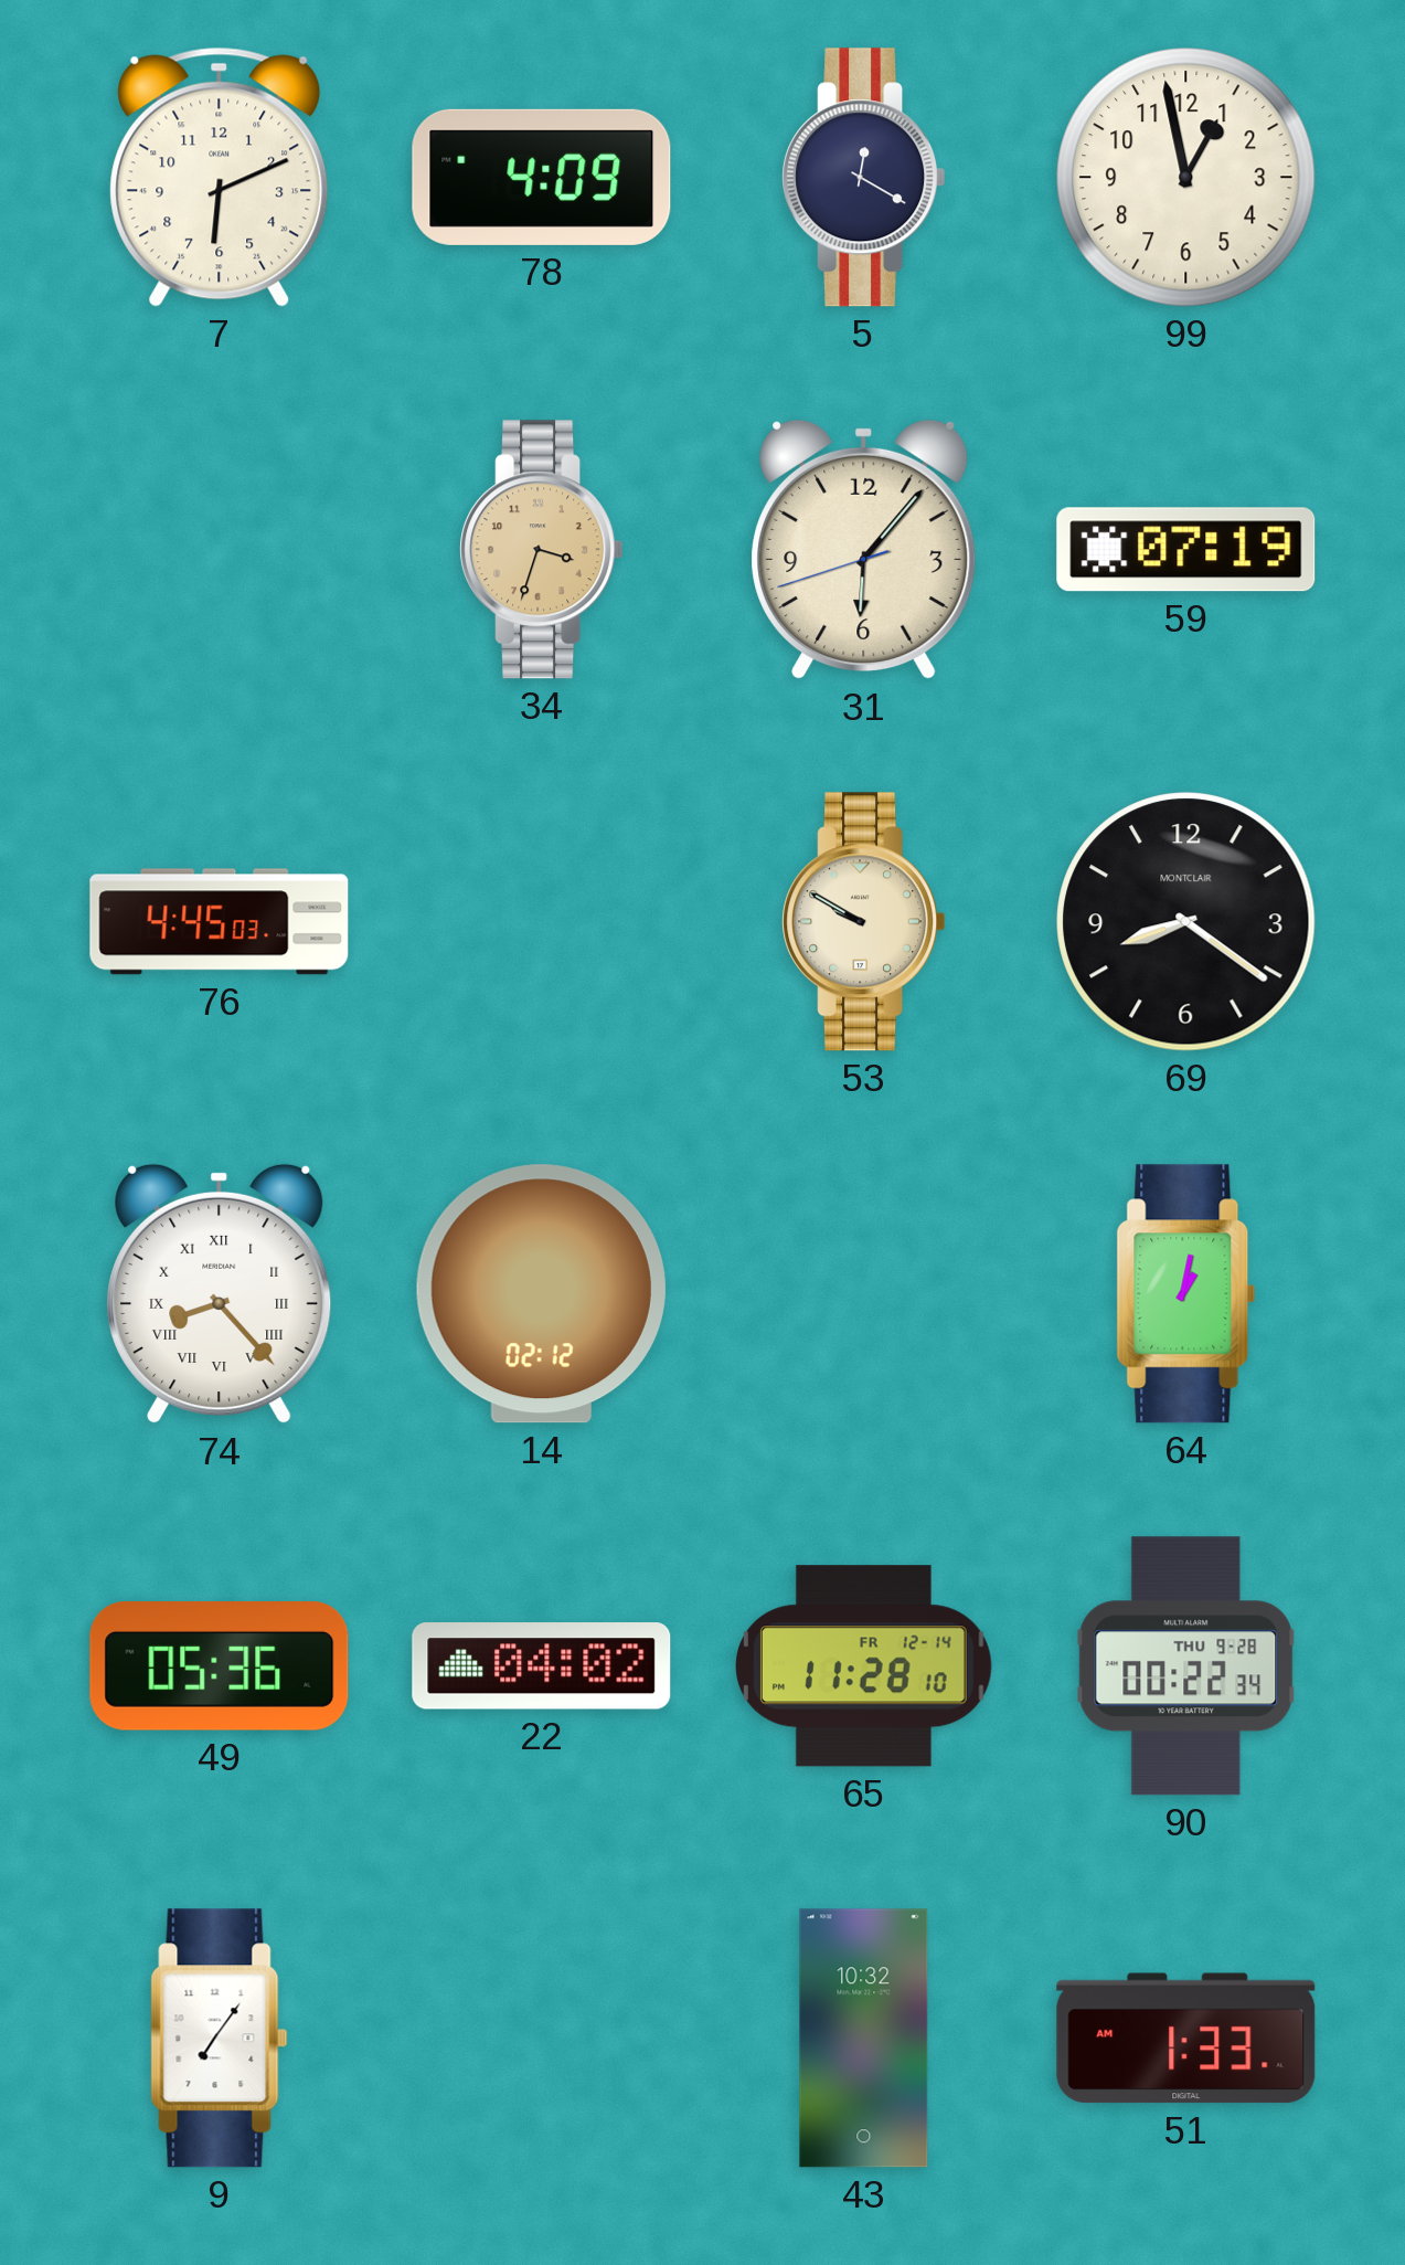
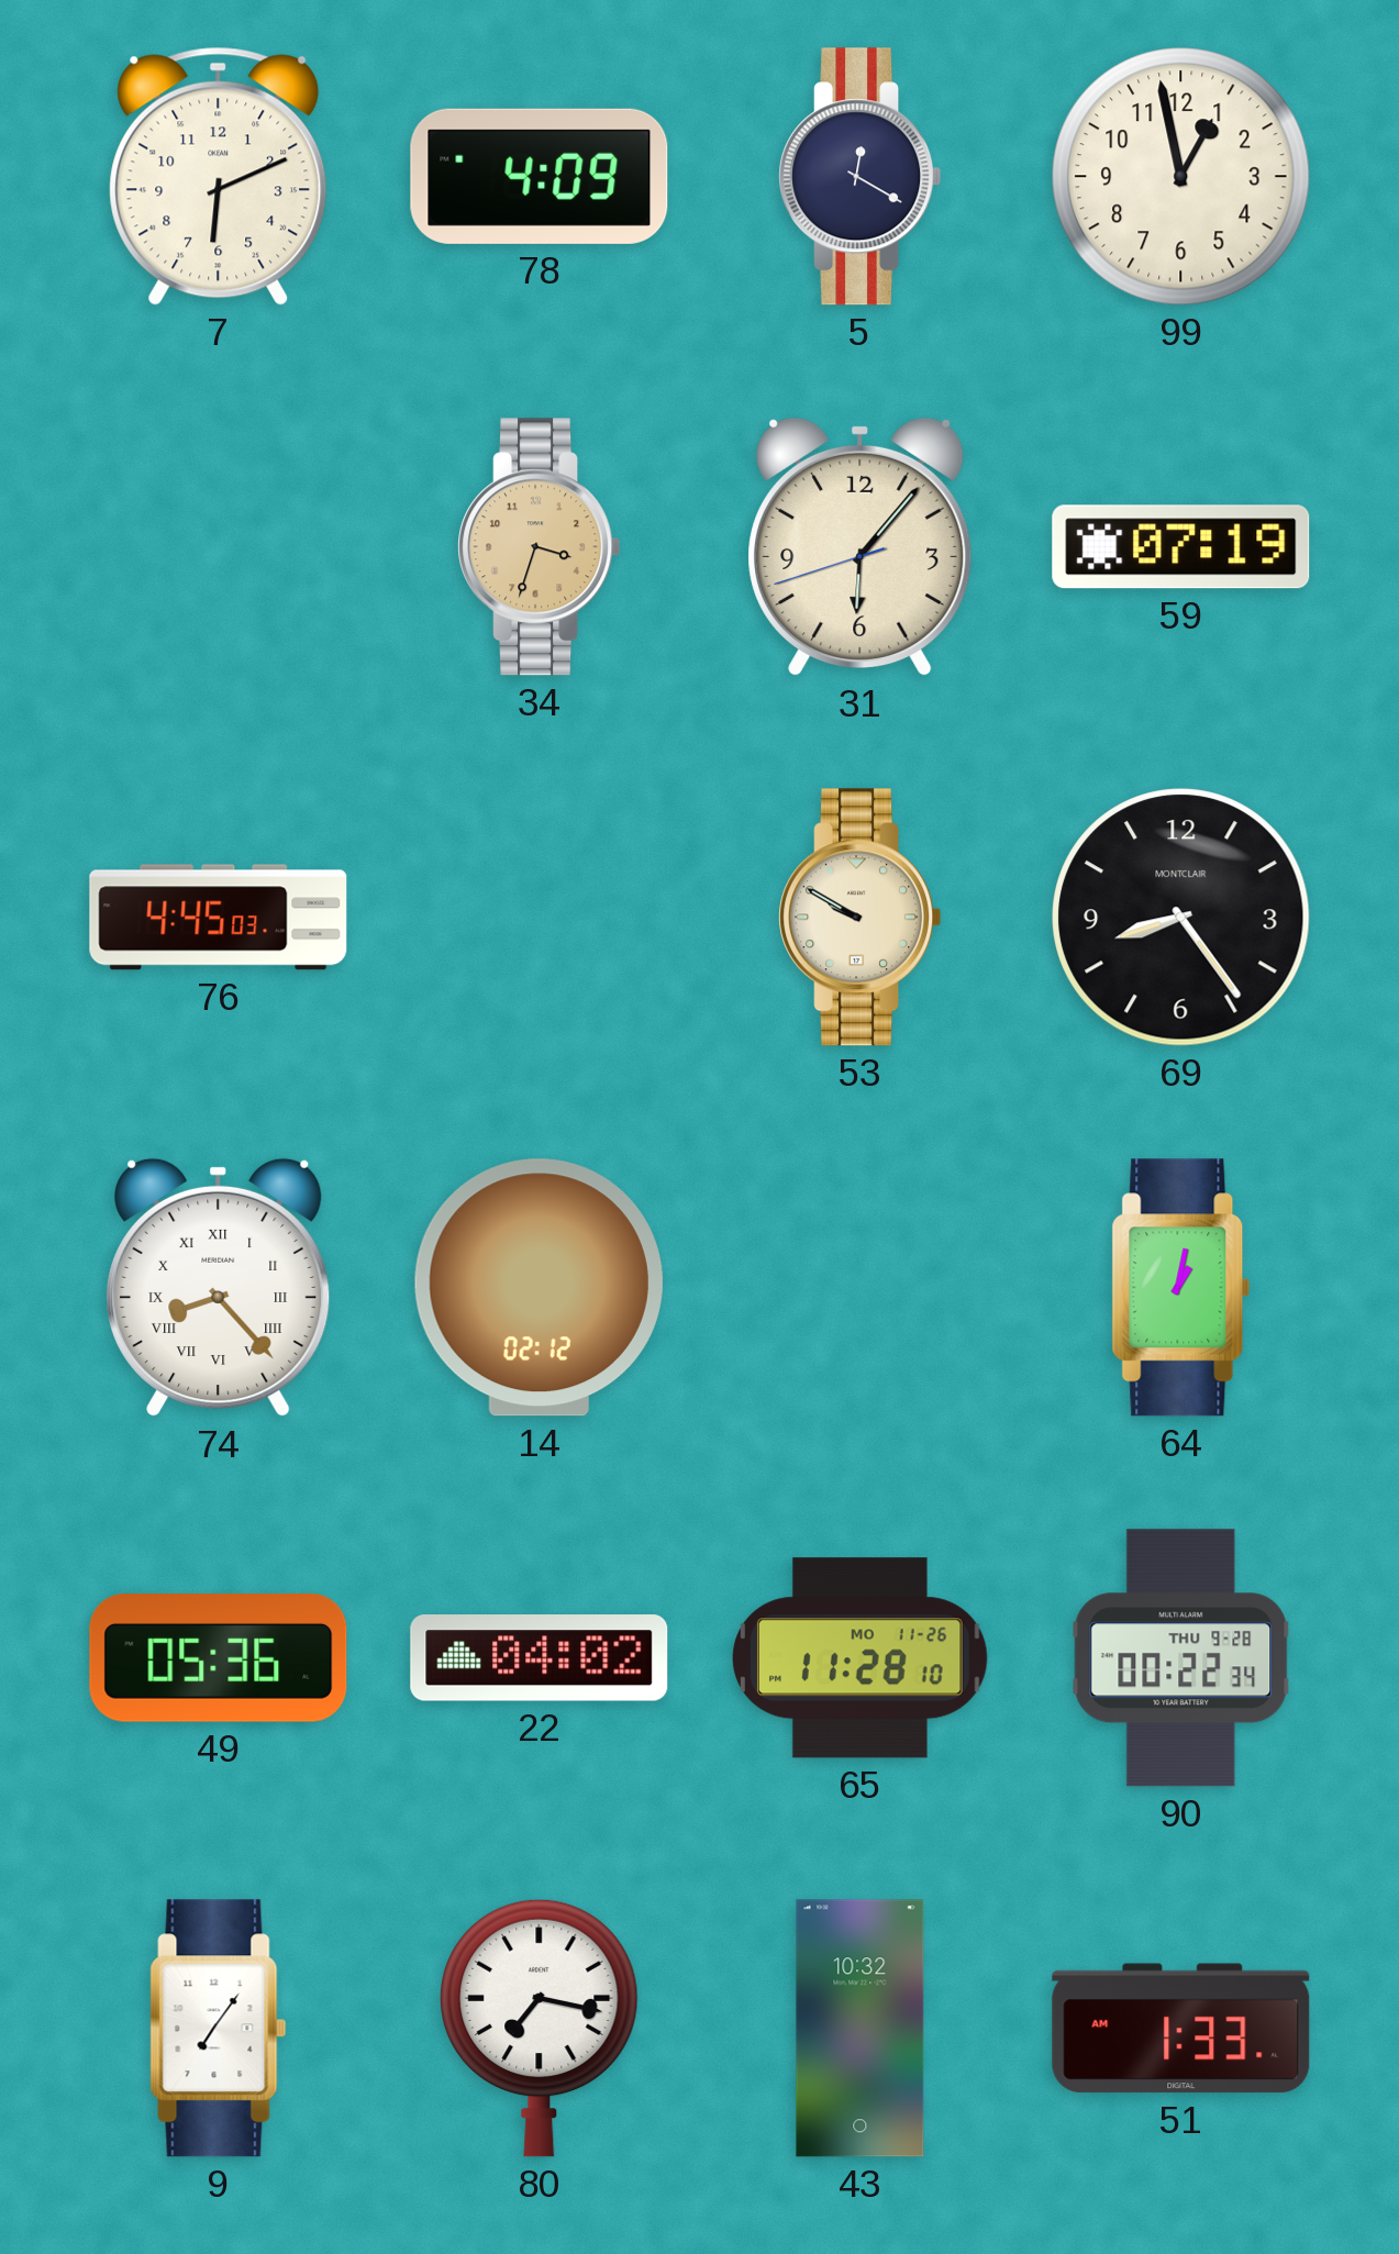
69: 8:21 -> 8:24 (1181, 918)
65 date: FR 12-14 -> MO 11-26 (861, 1658)
80: none -> 7:17 (540, 2028)
